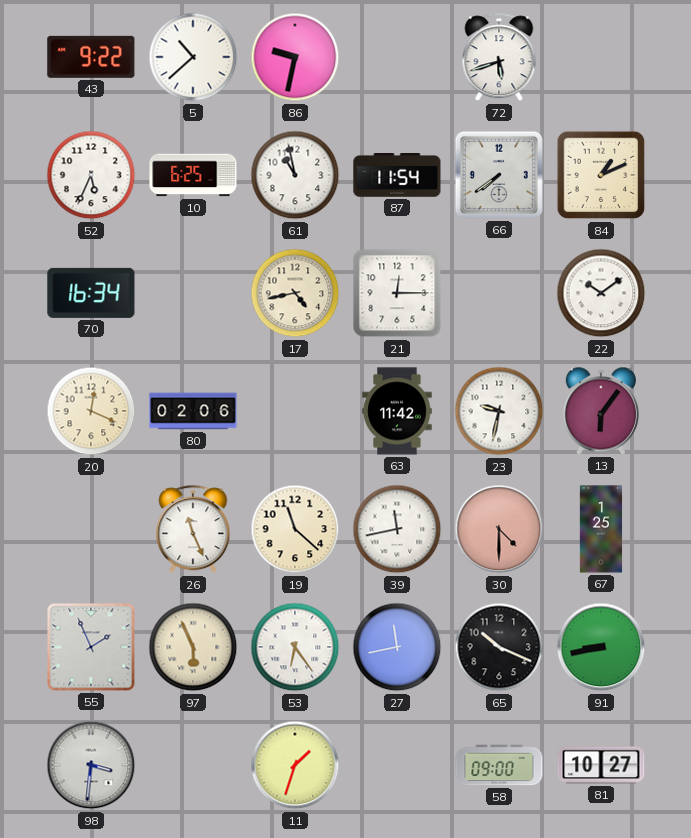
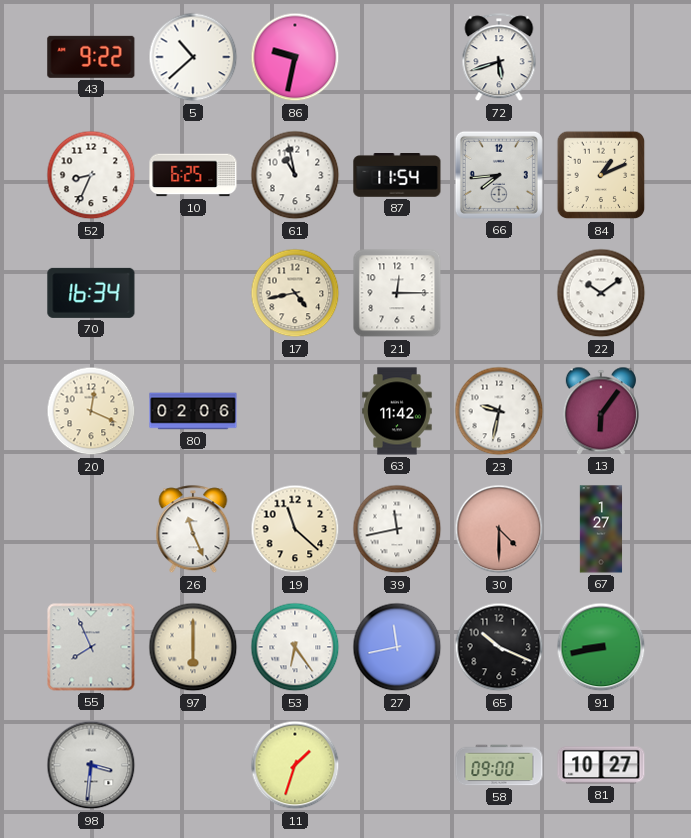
52: 5:34 -> 8:34 (91, 175)
66: 7:39 -> 7:44 (499, 175)
67: 1:25 -> 1:27 (601, 529)
55: 1:56 -> 7:56 (91, 647)
97: 5:56 -> 6:00 (193, 647)
